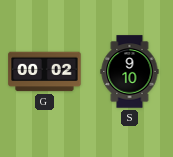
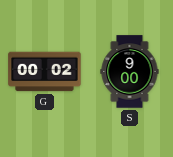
S: 9:10 -> 9:00 (130, 72)
